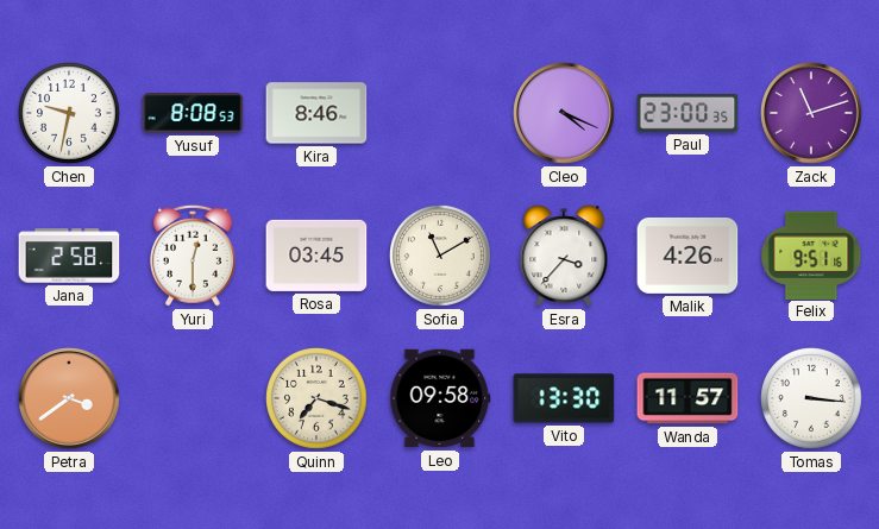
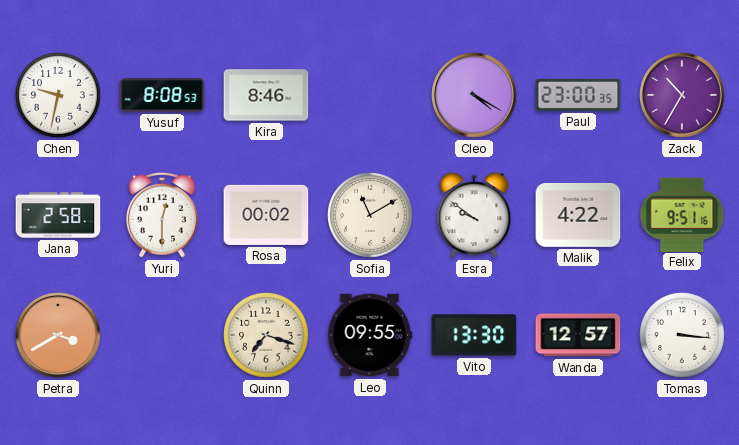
Cleo: 4:19 -> 4:20 (474, 95)
Zack: 11:12 -> 10:35 (682, 95)
Rosa: 03:45 -> 00:02 (266, 215)
Esra: 3:37 -> 9:51 (474, 215)
Malik: 4:26 -> 4:22 (578, 215)
Petra: 3:39 -> 3:40 (58, 335)
Leo: 09:58 -> 09:55 (370, 335)
Wanda: 11:57 -> 12:57 (578, 335)
